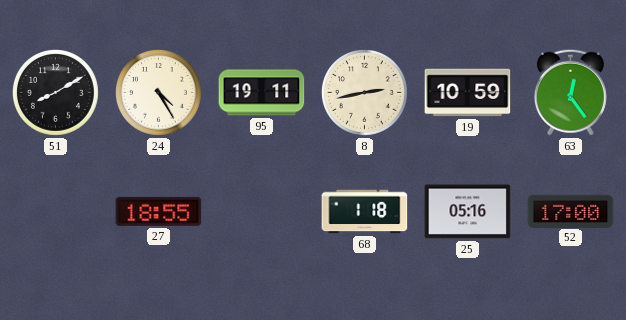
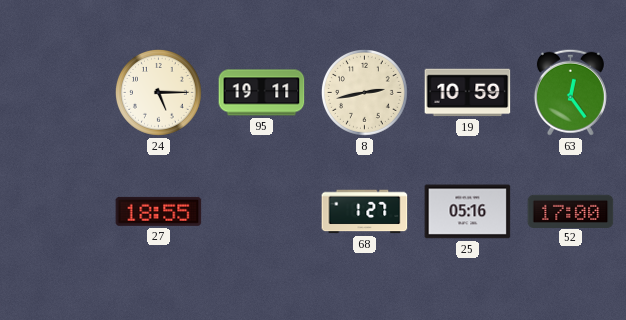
51: 8:10 -> none (56, 93)
24: 4:25 -> 5:15 (159, 93)
68: 1:18 -> 1:27 (365, 212)
